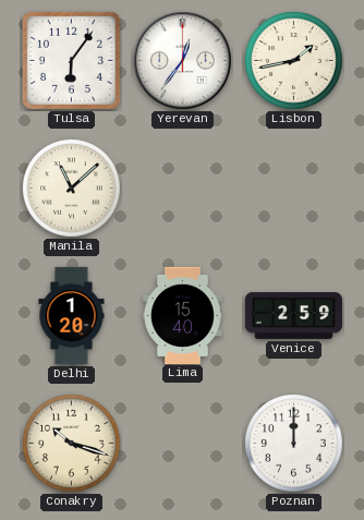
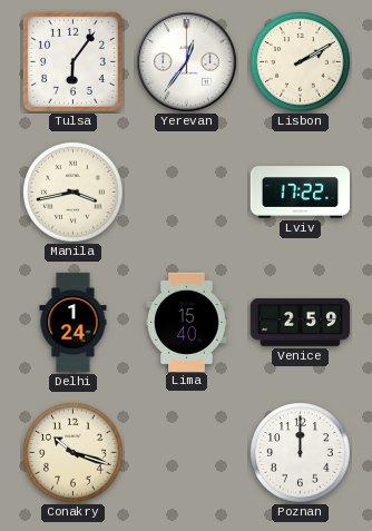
Lisbon: 1:43 -> 2:10 (301, 62)
Manila: 11:08 -> 3:43 (74, 193)
Lviv: none -> 17:22 (301, 193)
Delhi: 1:20 -> 1:24 (74, 323)
